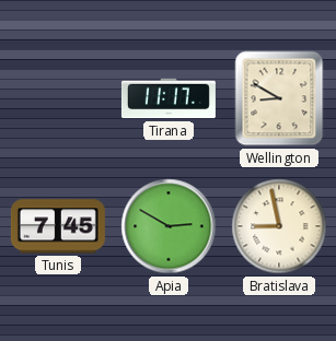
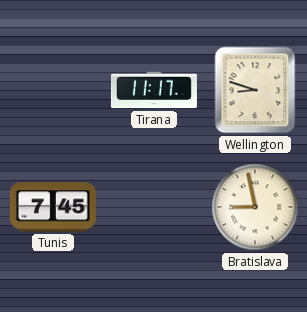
Wellington: 8:50 -> 8:48 (255, 90)
Apia: 2:50 -> none (169, 226)
